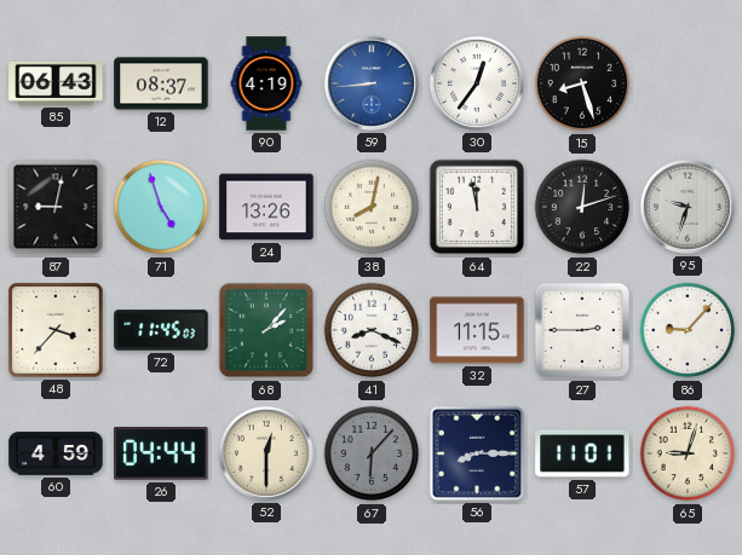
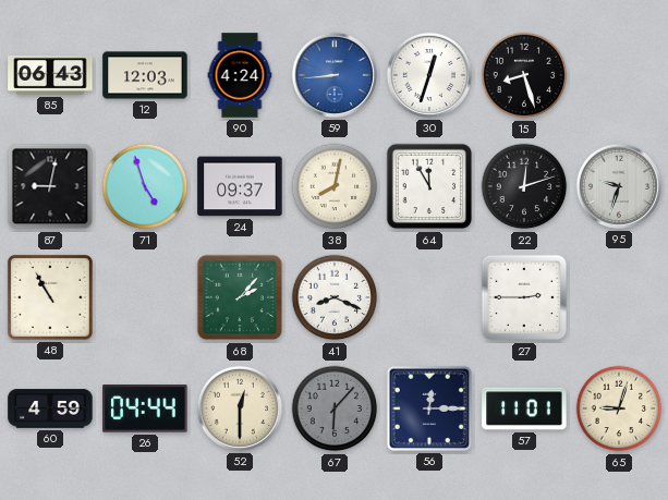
12: 08:37 -> 12:03 (145, 75)
90: 4:19 -> 4:24 (240, 75)
30: 12:36 -> 12:33 (429, 75)
24: 13:26 -> 09:37 (240, 186)
64: 11:58 -> 11:55 (429, 186)
48: 3:37 -> 10:55 (50, 297)
72: 11:45 -> none (161, 330)
32: 11:15 -> none (477, 330)
86: 9:07 -> none (688, 330)
56: 8:15 -> 12:15 (429, 408)
